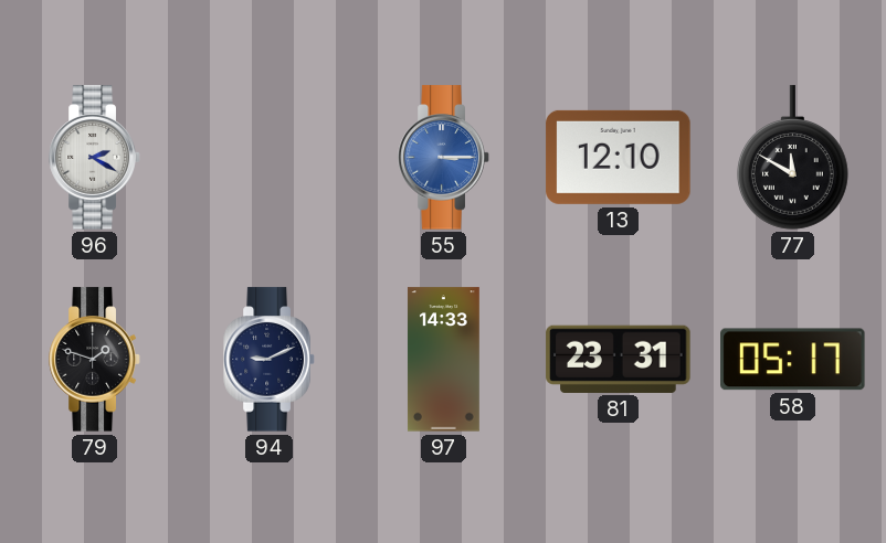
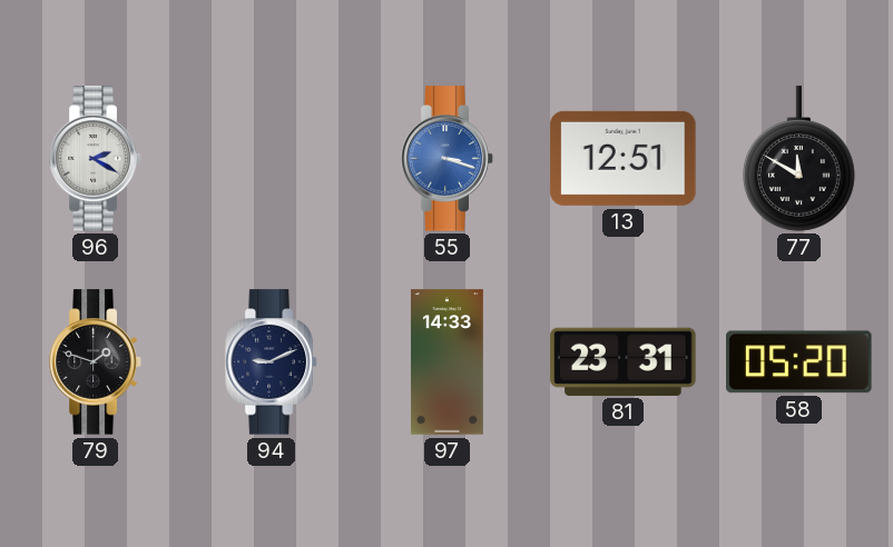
55: 3:15 -> 3:18 (448, 159)
13: 12:10 -> 12:51 (624, 158)
58: 05:17 -> 05:20 (799, 362)
